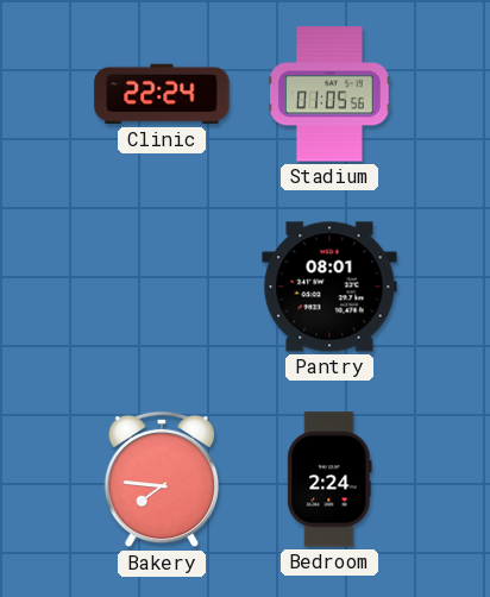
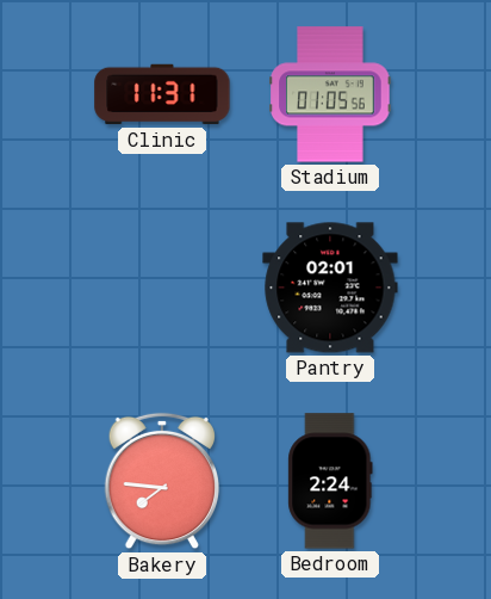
Clinic: 22:24 -> 11:31 (162, 94)
Pantry: 08:01 -> 02:01 (330, 288)
